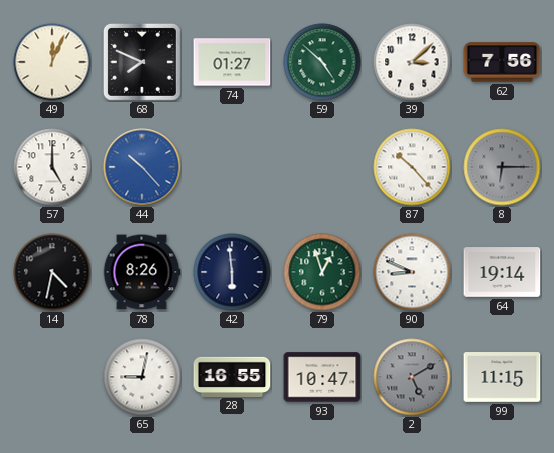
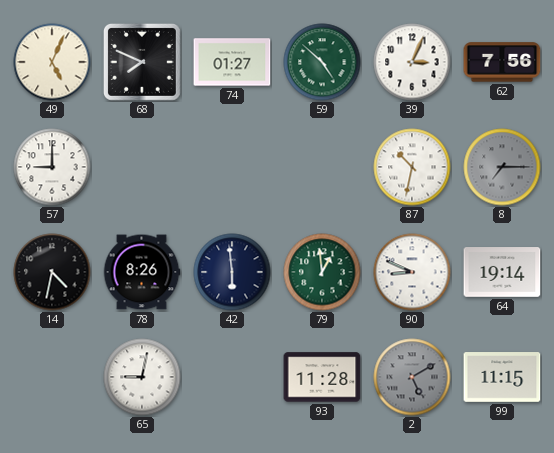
49: 12:04 -> 5:04 (52, 62)
39: 3:08 -> 3:04 (412, 62)
57: 5:00 -> 9:00 (52, 167)
44: 10:23 -> none (142, 167)
87: 10:23 -> 10:32 (412, 167)
8: 6:15 -> 7:15 (502, 167)
79: 12:57 -> 12:59 (322, 272)
28: 16:55 -> none (232, 376)
93: 10:47 -> 11:28 (322, 377)
